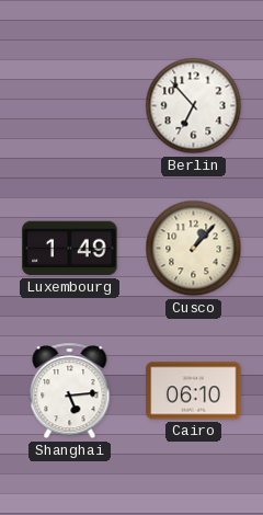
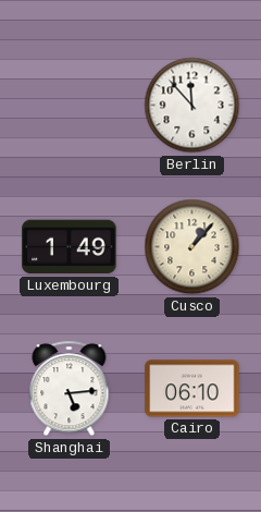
Berlin: 6:53 -> 11:53 (192, 106)
